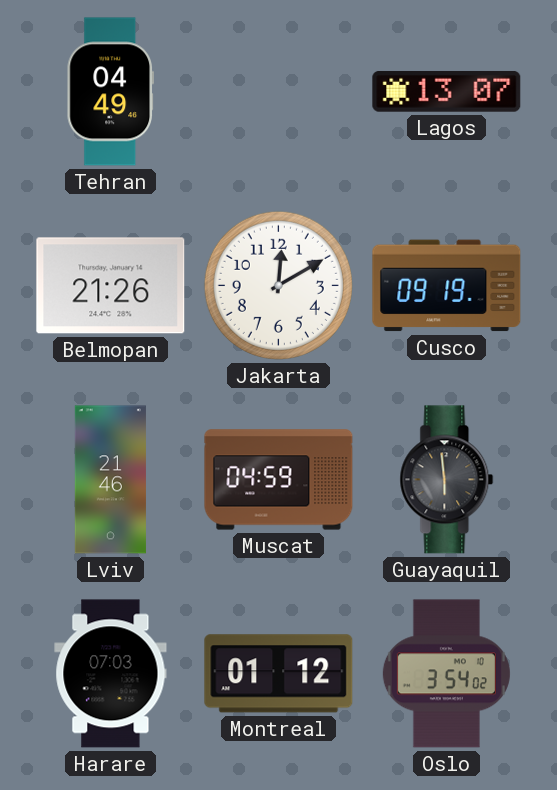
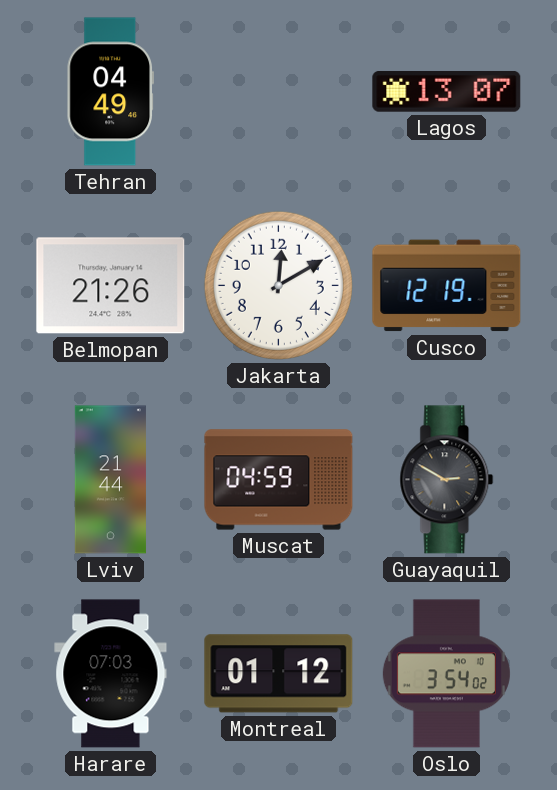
Cusco: 09:19 -> 12:19 (447, 286)
Lviv: 21:46 -> 21:44 (110, 480)
Guayaquil: 5:59 -> 2:50 (447, 480)
